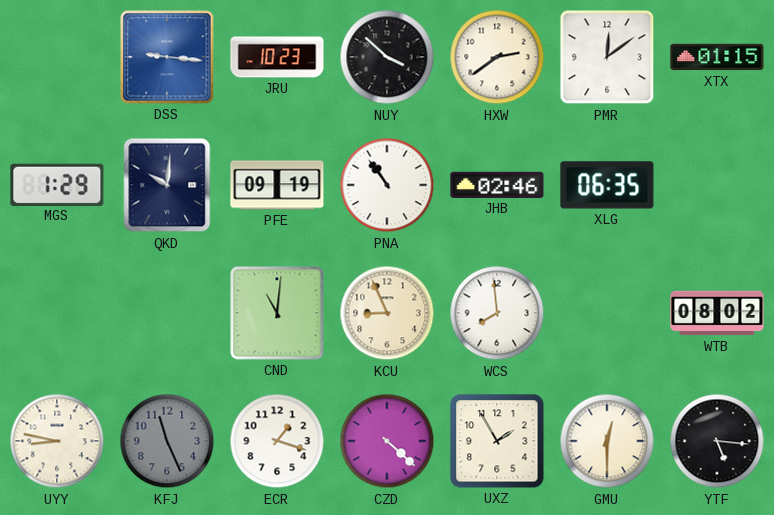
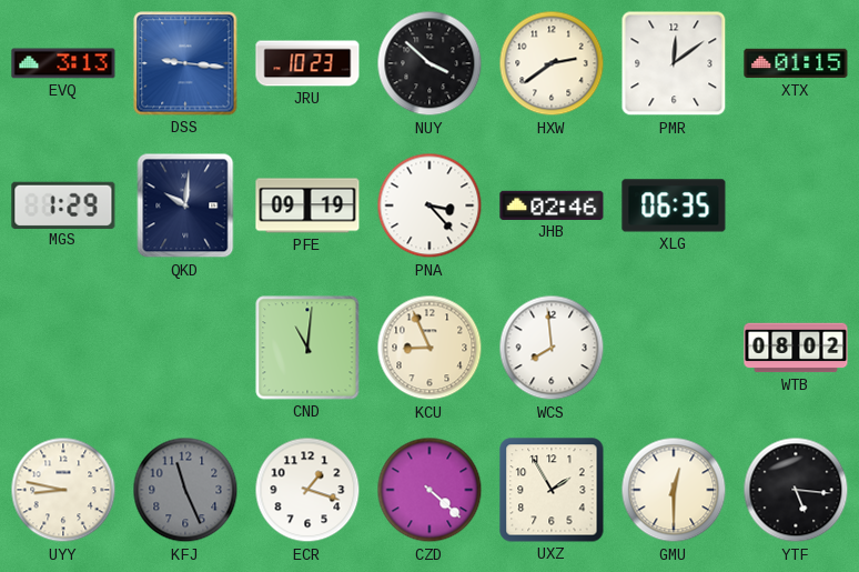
EVQ: none -> 3:13 (63, 63)
PNA: 10:54 -> 3:23 (429, 205)
